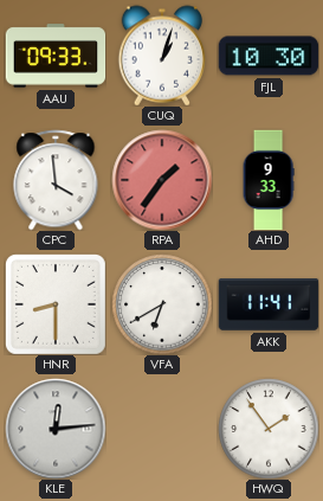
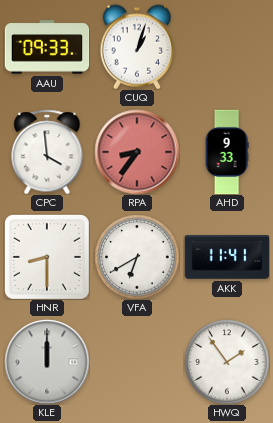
FJL: 10:30 -> none (269, 56)
RPA: 1:36 -> 8:36 (137, 152)
KLE: 12:14 -> 12:00 (47, 362)
